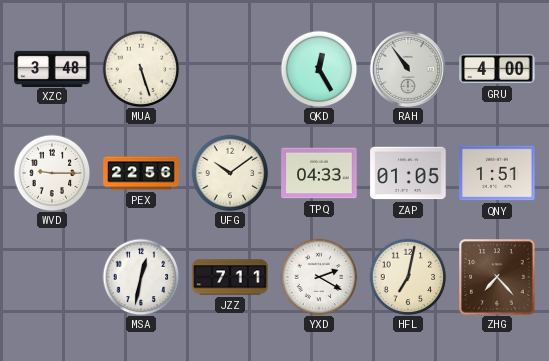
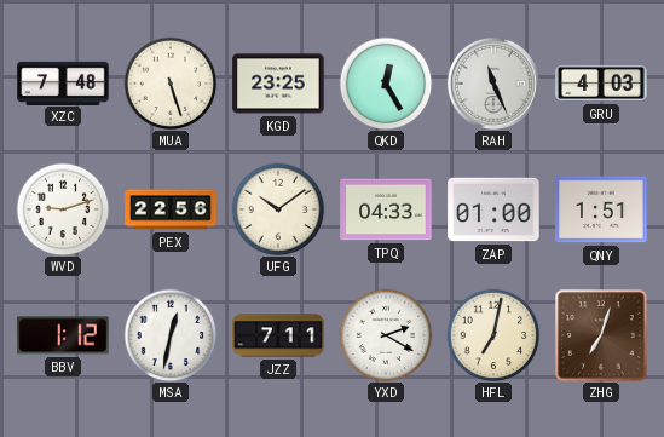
XZC: 3:48 -> 7:48 (63, 82)
KGD: none -> 23:25 (278, 84)
RAH: 10:54 -> 11:26 (493, 84)
GRU: 4:00 -> 4:03 (601, 84)
WVD: 9:15 -> 9:12 (63, 209)
ZAP: 01:05 -> 01:00 (493, 209)
BBV: none -> 1:12 (63, 335)
ZHG: 7:23 -> 7:03 (601, 335)
